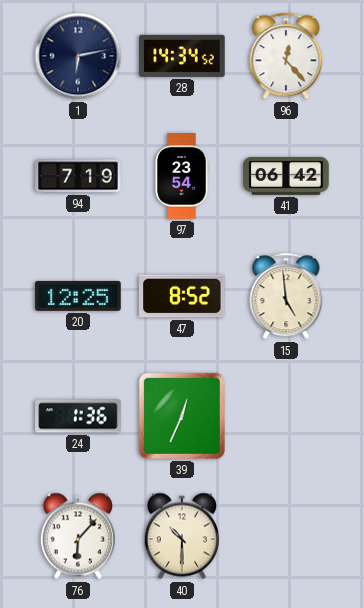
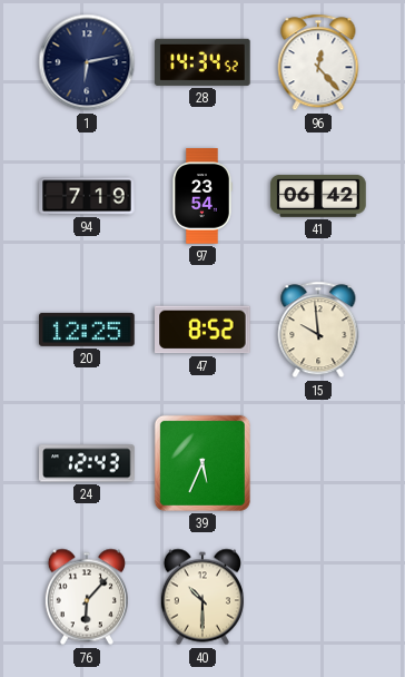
15: 4:59 -> 9:59 (318, 330)
24: 1:36 -> 12:43 (87, 463)
39: 12:34 -> 5:34 (202, 463)
